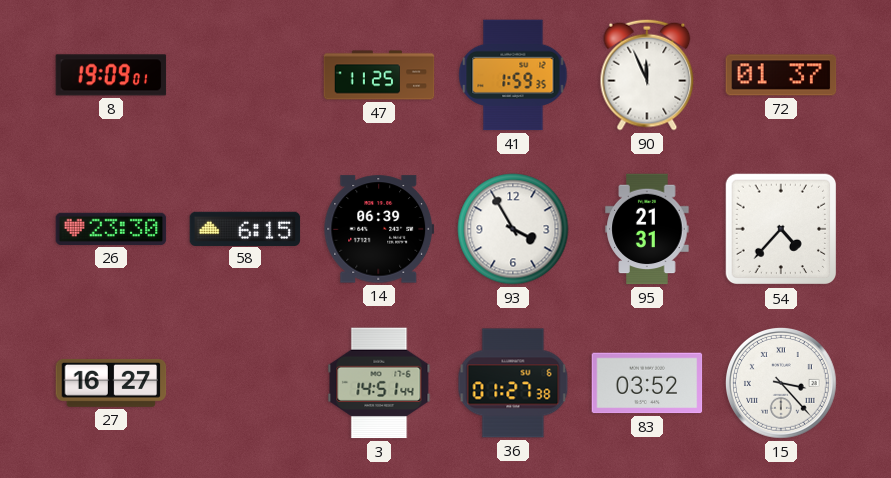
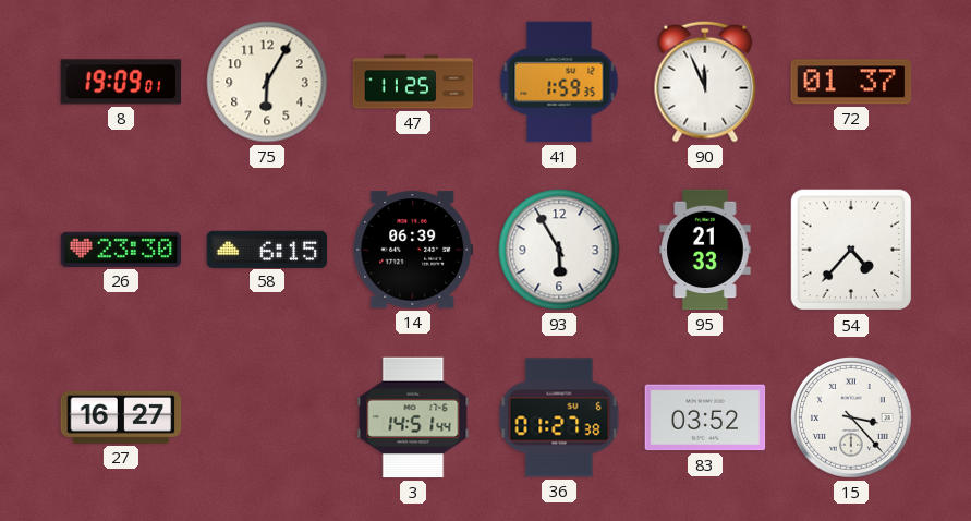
75: none -> 6:05 (267, 82)
93: 3:55 -> 5:55 (559, 250)
95: 21:31 -> 21:33 (705, 250)
